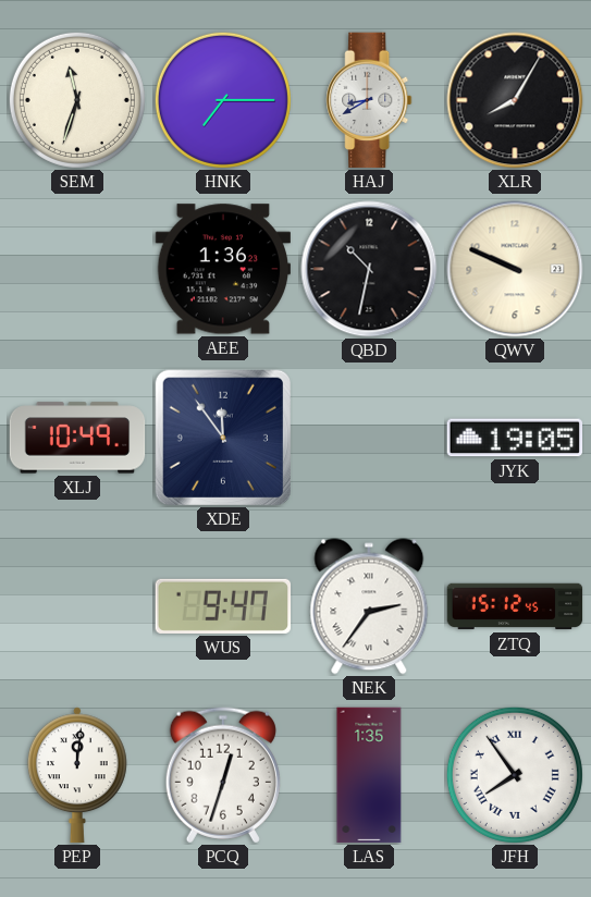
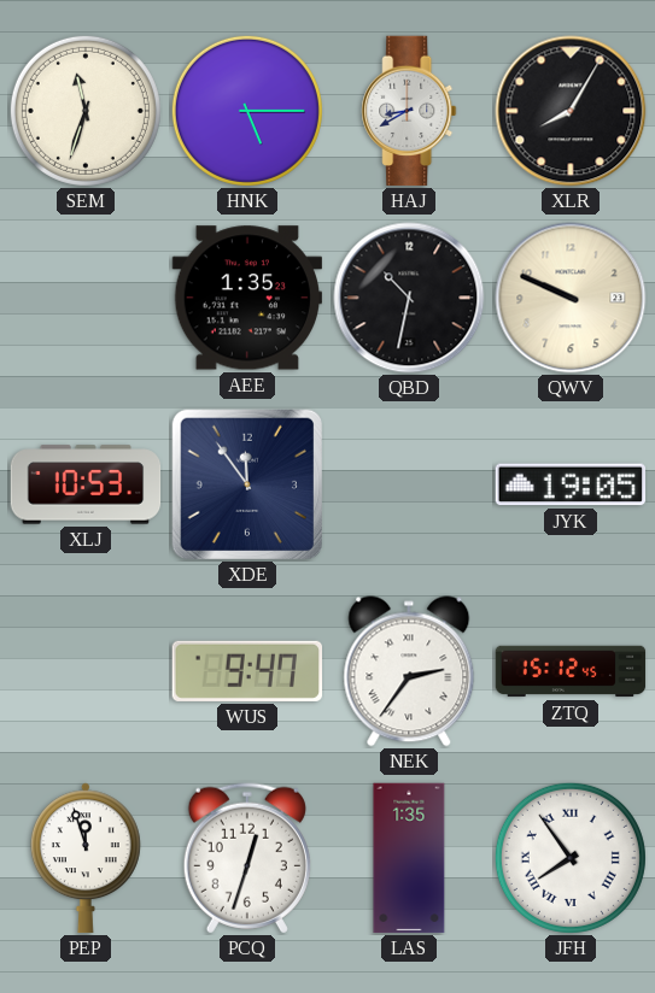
HNK: 7:15 -> 5:15 (247, 111)
AEE: 1:36 -> 1:35 (246, 298)
XLJ: 10:49 -> 10:53 (86, 484)
PEP: 12:01 -> 11:57 (86, 858)
